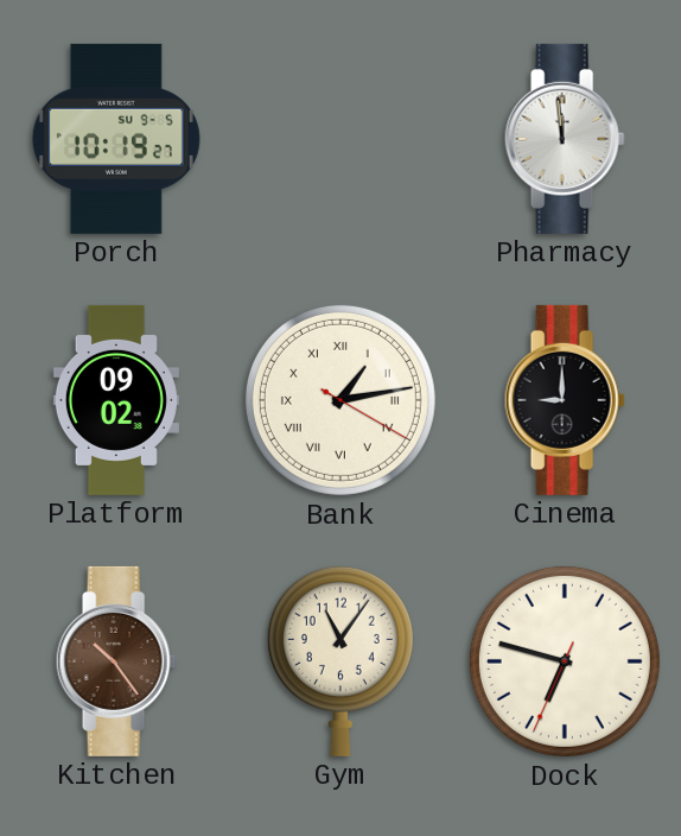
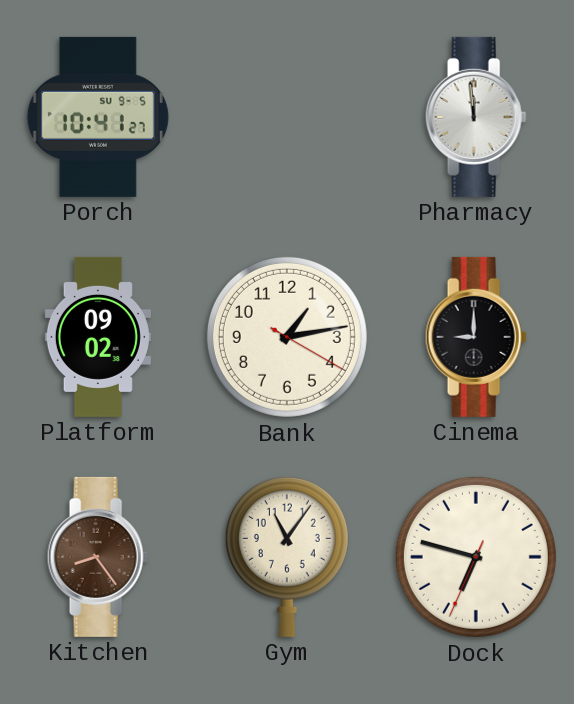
Porch: 10:19 -> 10:41 (98, 117)
Bank numerals: Roman -> Arabic (287, 337)
Kitchen: 10:24 -> 8:24 (98, 557)
